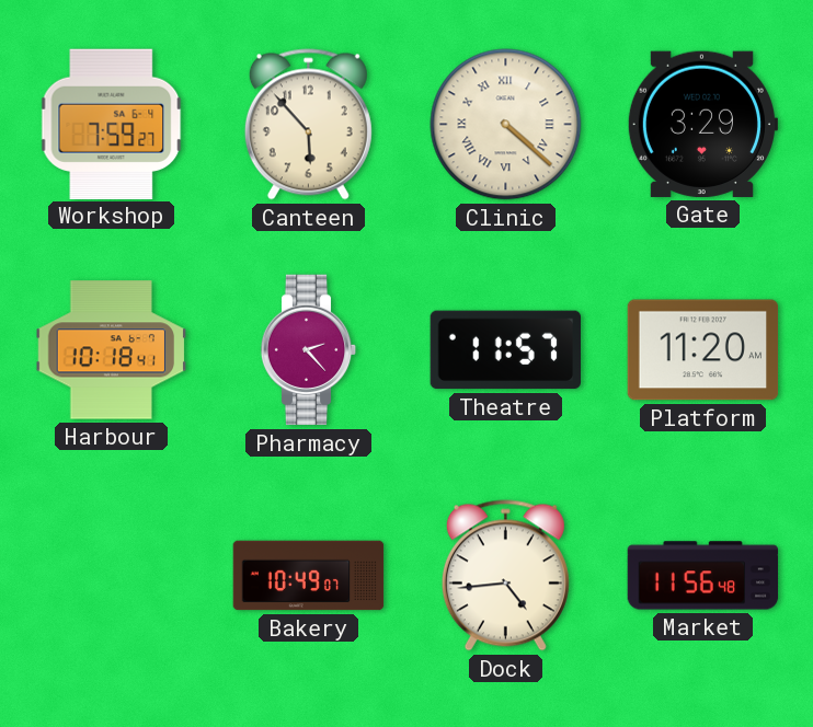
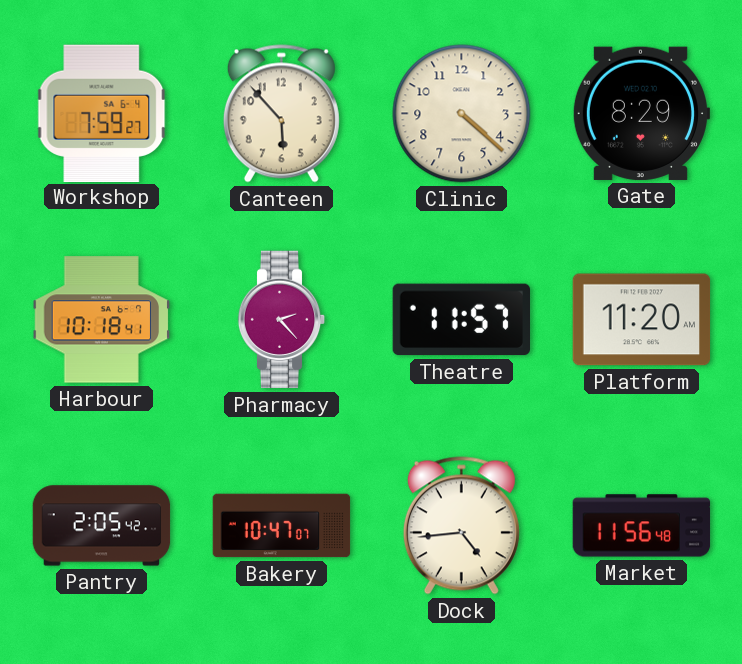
Clinic numerals: Roman -> Arabic (462, 114)
Gate: 3:29 -> 8:29 (640, 113)
Pantry: none -> 2:05 (102, 526)
Bakery: 10:49 -> 10:47 (282, 526)
